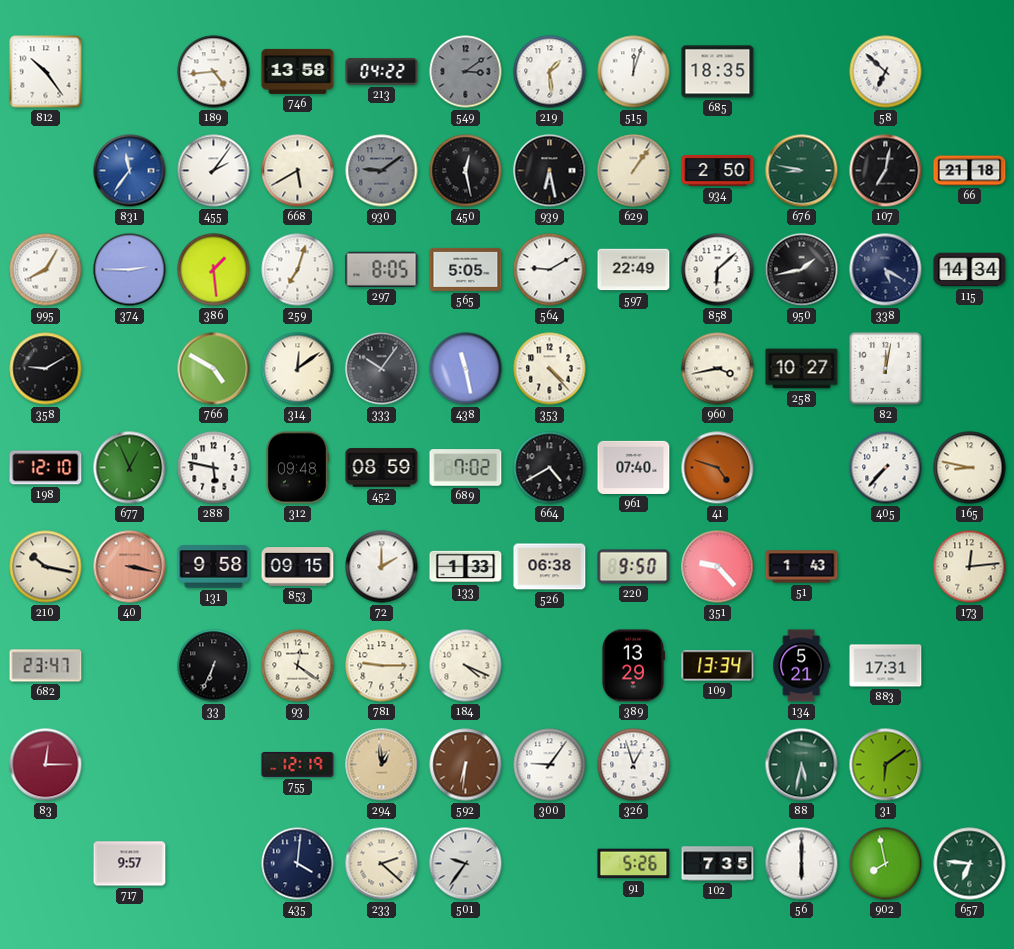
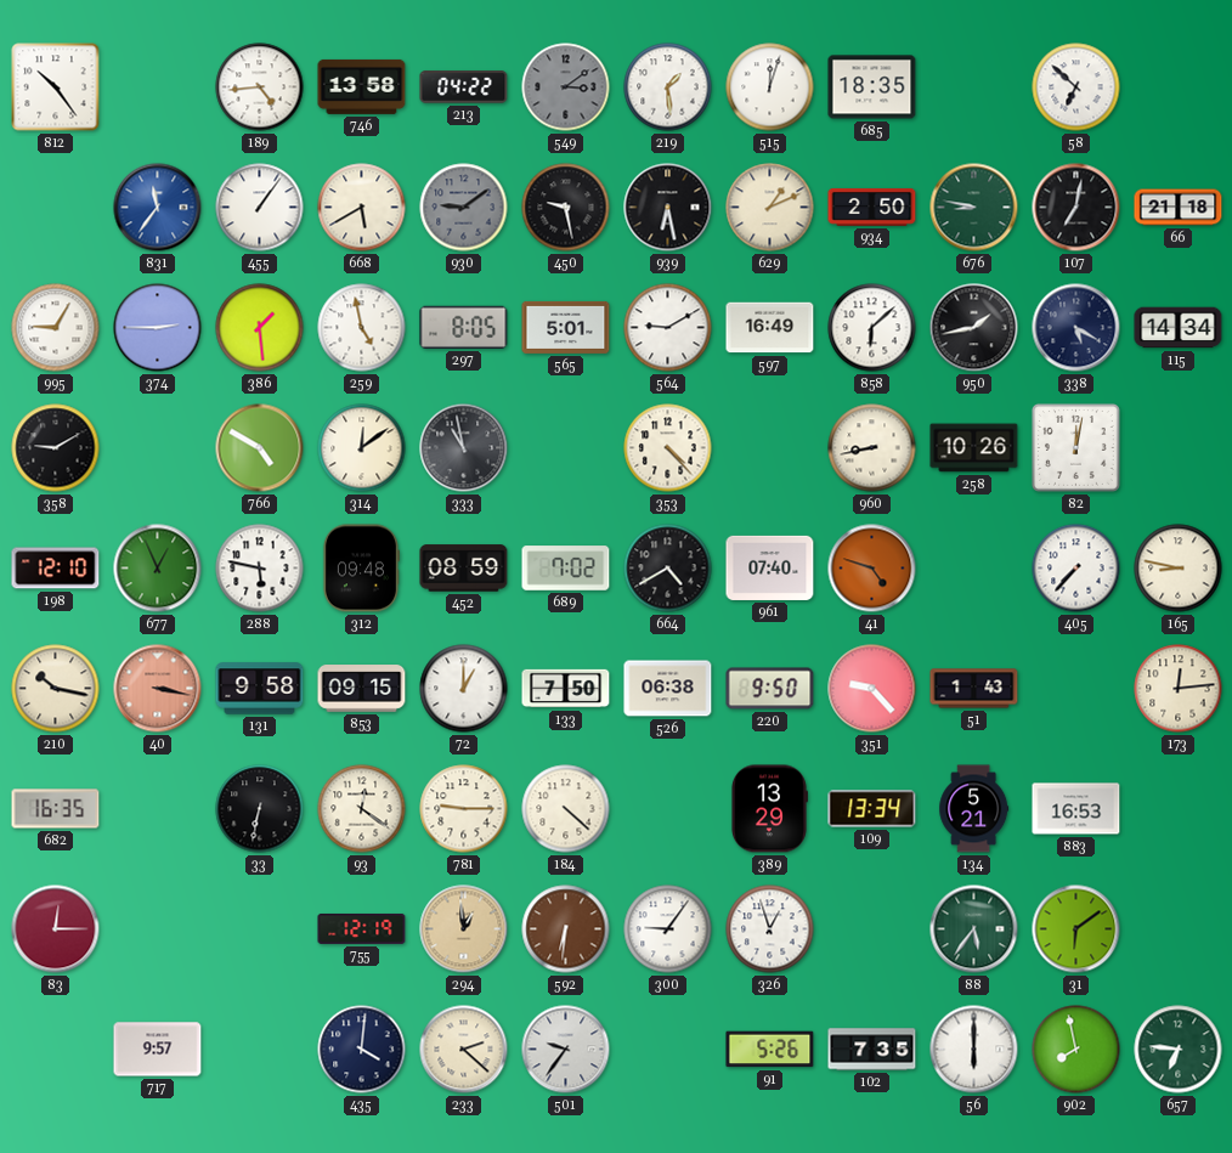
455: 2:06 -> 1:06 (260, 208)
450: 12:28 -> 9:28 (566, 208)
629: 1:06 -> 1:11 (770, 208)
995: 8:05 -> 9:05 (56, 328)
259: 7:03 -> 4:58 (362, 328)
565: 5:05 -> 5:01 (566, 327)
597: 22:49 -> 16:49 (770, 328)
333: 10:06 -> 10:58 (464, 448)
438: 11:28 -> none (466, 369)
960: 3:43 -> 8:43 (872, 448)
258: 10:27 -> 10:26 (974, 448)
72: 2:00 -> 1:00 (464, 689)
133: 1:33 -> 7:50 (566, 689)
682: 23:47 -> 16:35 (56, 809)
33: 6:34 -> 6:32 (260, 809)
184: 4:19 -> 4:22 (566, 809)
883: 17:31 -> 16:53 (1076, 809)
88: 5:32 -> 5:36 (974, 929)
